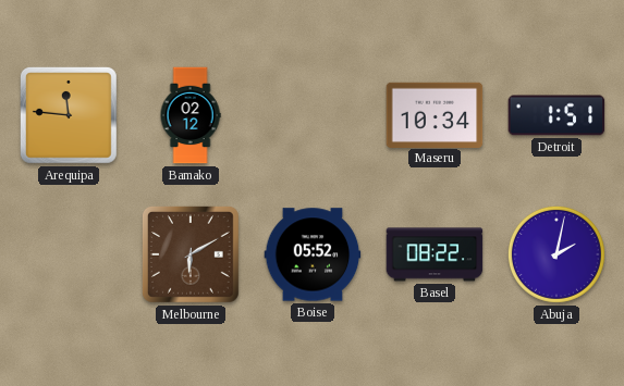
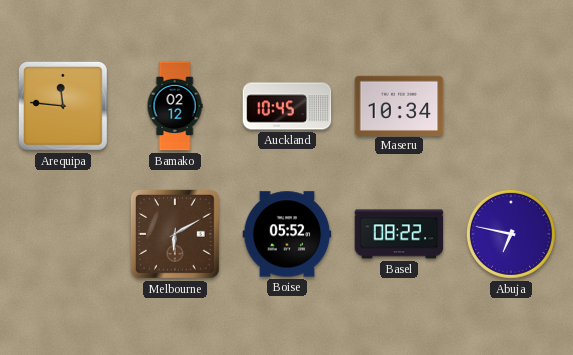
Auckland: none -> 10:45 (287, 106)
Detroit: 1:51 -> none (556, 115)
Abuja: 2:02 -> 6:47 (511, 234)
